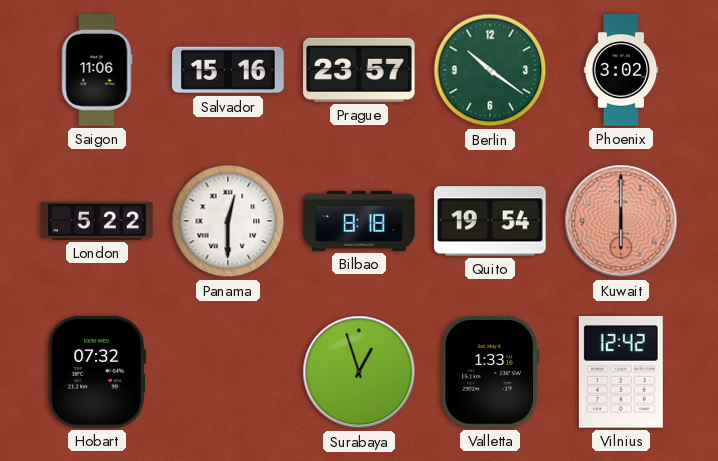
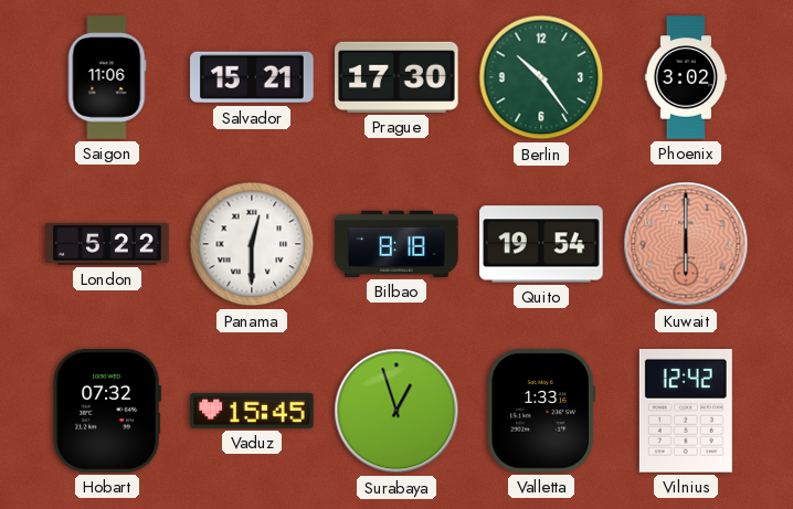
Salvador: 15:16 -> 15:21 (252, 77)
Prague: 23:57 -> 17:30 (396, 77)
Berlin: 10:21 -> 10:24 (541, 77)
Vaduz: none -> 15:45 (252, 411)
